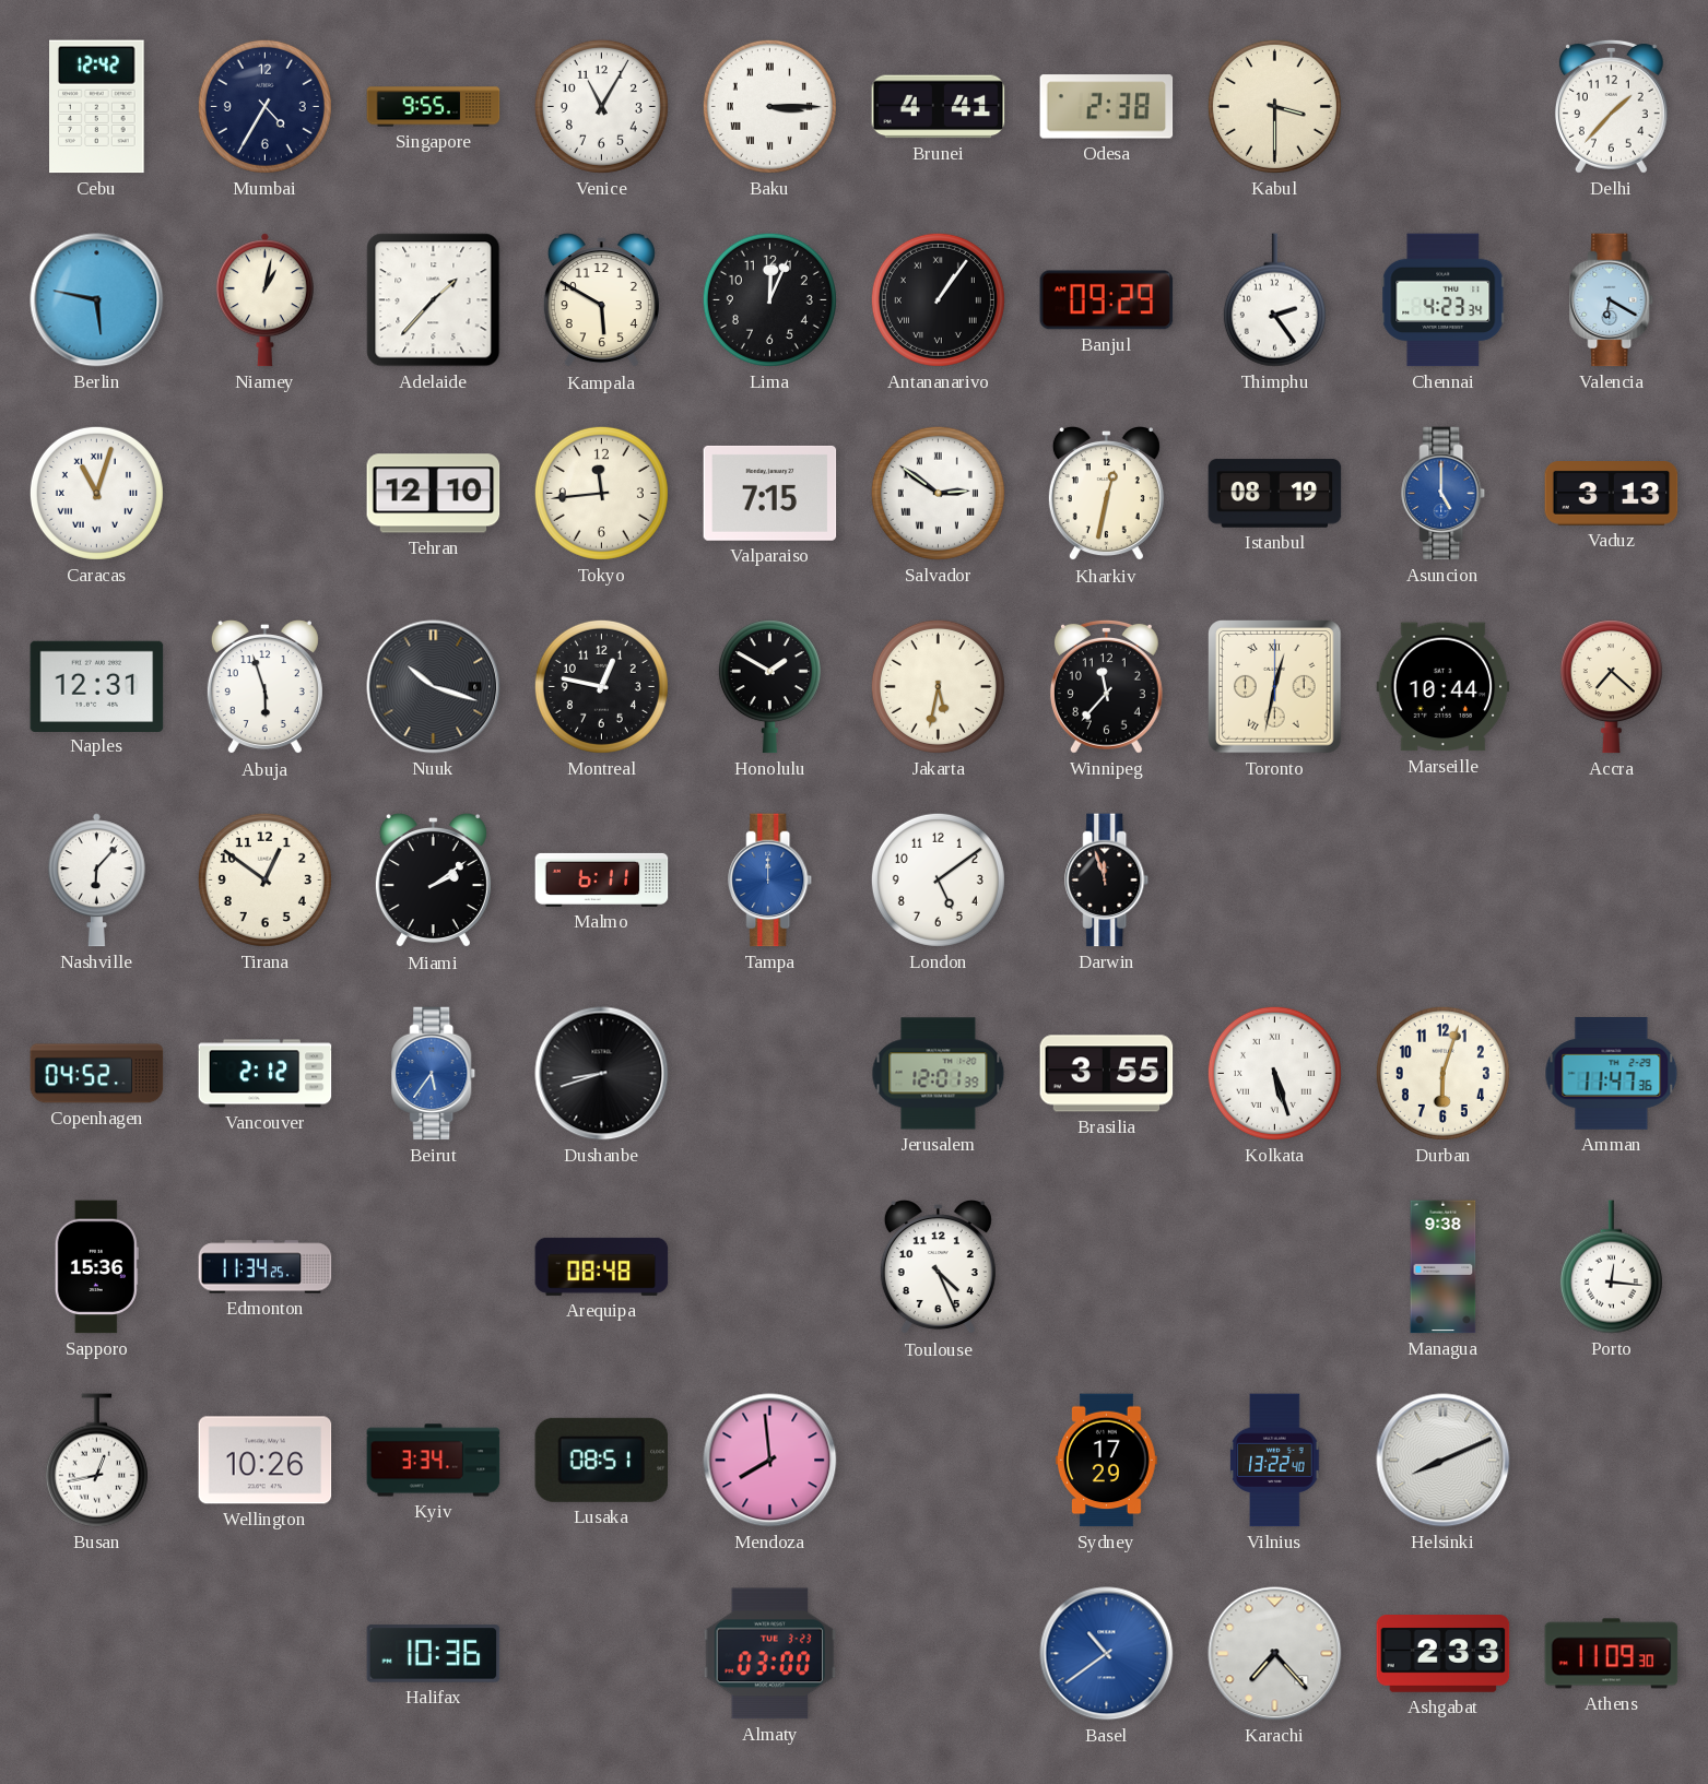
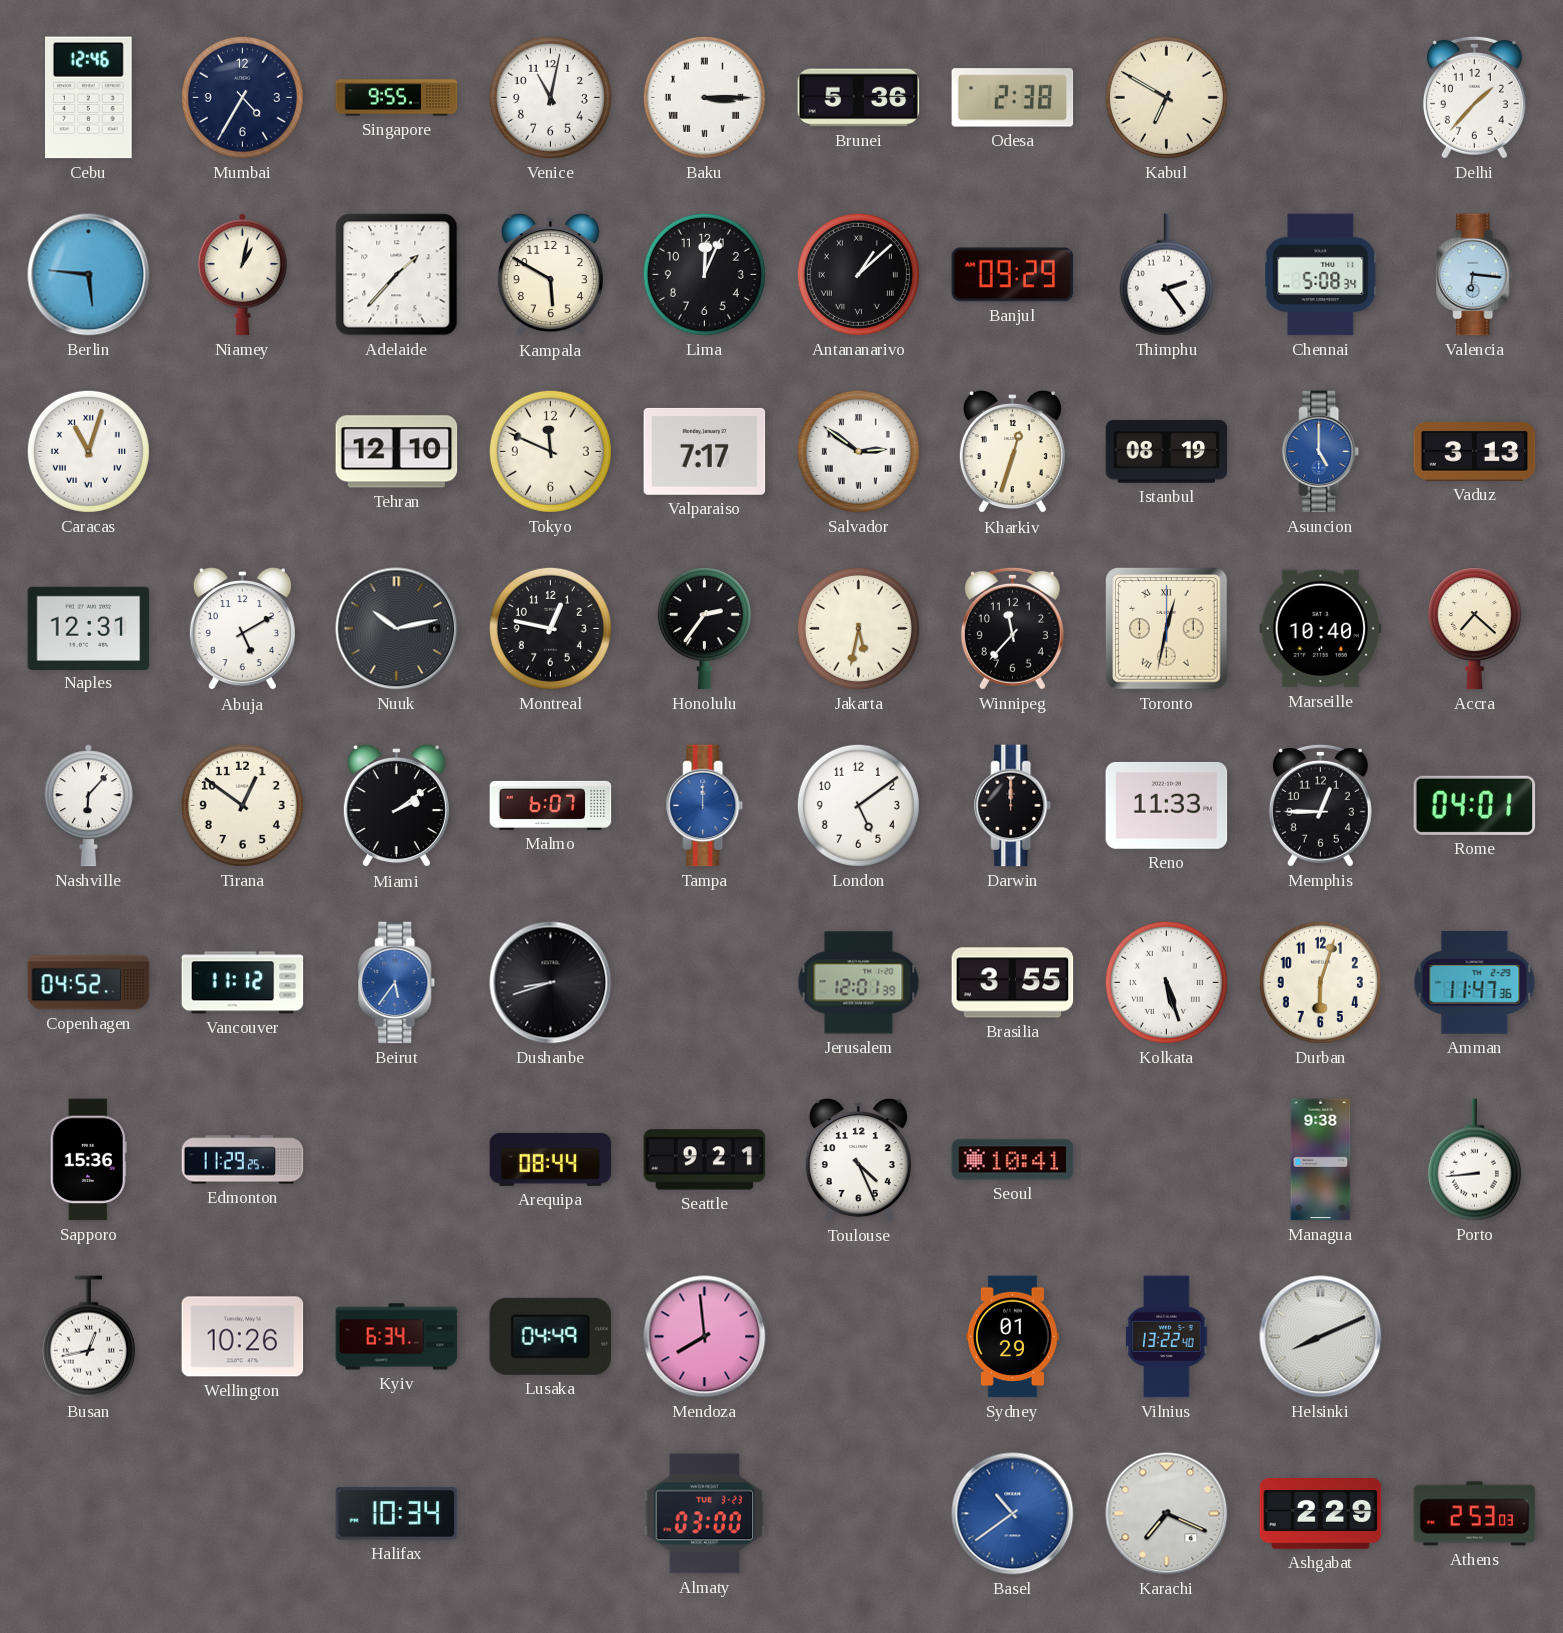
Cebu: 12:42 -> 12:46 (89, 98)
Venice: 11:05 -> 11:02 (550, 97)
Brunei: 4:41 -> 5:36 (859, 98)
Kabul: 3:30 -> 6:50 (1166, 97)
Berlin: 5:47 -> 5:46 (89, 275)
Antananarivo: 1:06 -> 1:08 (858, 274)
Chennai: 4:23 -> 5:08 (1321, 275)
Valencia: 6:20 -> 6:16 (1475, 275)
Tokyo: 11:44 -> 11:49 (550, 451)
Valparaiso: 7:15 -> 7:17 (705, 451)
Kharkiv: 12:32 -> 12:33 (1012, 453)
Abuja: 5:57 -> 5:10 (242, 630)
Nuuk: 10:18 -> 10:13 (397, 629)
Honolulu: 1:50 -> 2:36 (704, 629)
Marseille: 10:44 -> 10:40 (1321, 629)
Malmo: 6:11 -> 6:07 (551, 805)
Darwin: 11:57 -> 12:00 (1013, 806)
Reno: none -> 11:33 (1167, 805)
Memphis: none -> 12:45 (1320, 805)
Rome: none -> 04:01 (1475, 805)
Vancouver: 2:12 -> 11:12 (243, 983)
Edmonton: 11:34 -> 11:29 (243, 1160)
Arequipa: 08:48 -> 08:44 (551, 1159)
Seattle: none -> 9:21 (705, 1160)
Seoul: none -> 10:41 (1013, 1160)
Porto: 12:16 -> 8:44 (1474, 1160)
Kyiv: 3:34 -> 6:34 (397, 1337)
Lusaka: 08:51 -> 04:49 (551, 1336)
Sydney: 17:29 -> 01:29 (1013, 1337)
Halifax: 10:36 -> 10:34 (397, 1514)
Karachi: 7:23 -> 7:19 (1167, 1514)
Ashgabat: 2:33 -> 2:29 (1321, 1514)
Athens: 11:09 -> 2:53 (1475, 1514)
